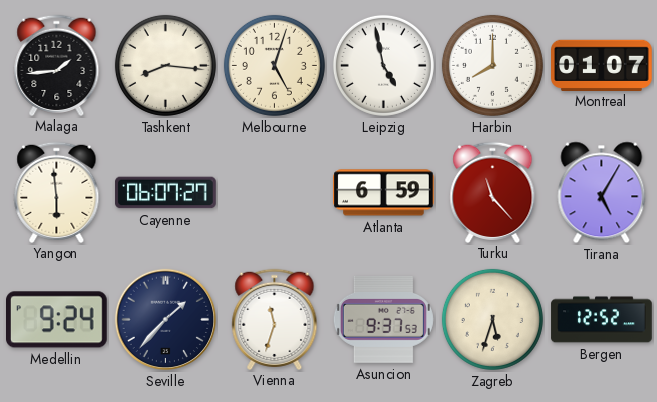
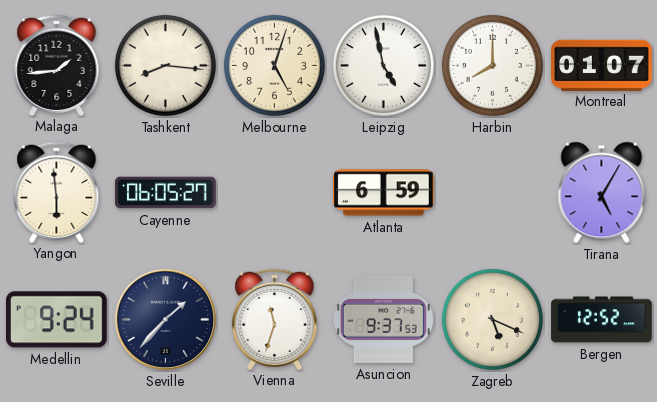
Cayenne: 06:07 -> 06:05 (166, 193)
Turku: 11:23 -> none (493, 192)
Zagreb: 5:33 -> 5:19 (492, 319)
